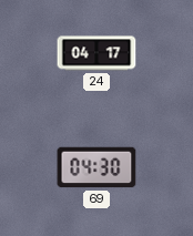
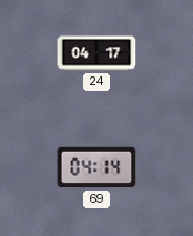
69: 04:30 -> 04:14 (96, 167)
